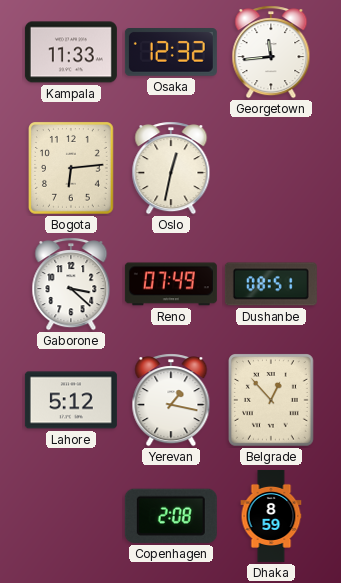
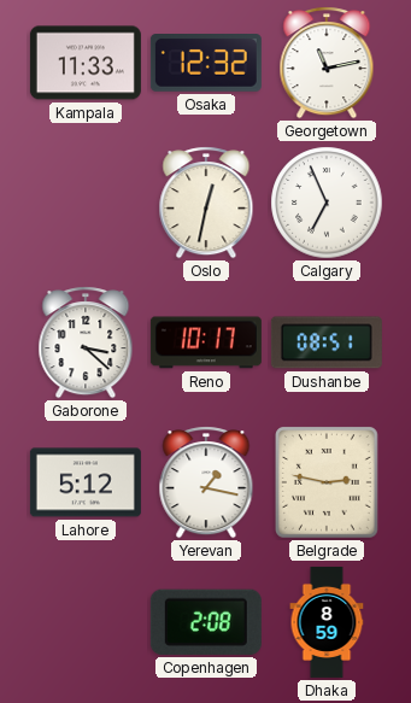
Georgetown: 11:44 -> 11:13 (327, 63)
Bogota: 6:14 -> none (72, 169)
Calgary: none -> 6:56 (327, 203)
Reno: 07:49 -> 10:17 (206, 342)
Belgrade: 12:53 -> 2:47 (328, 484)
